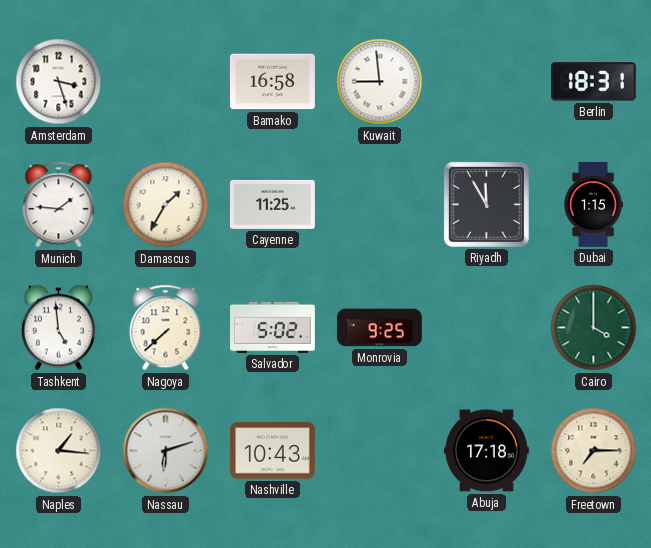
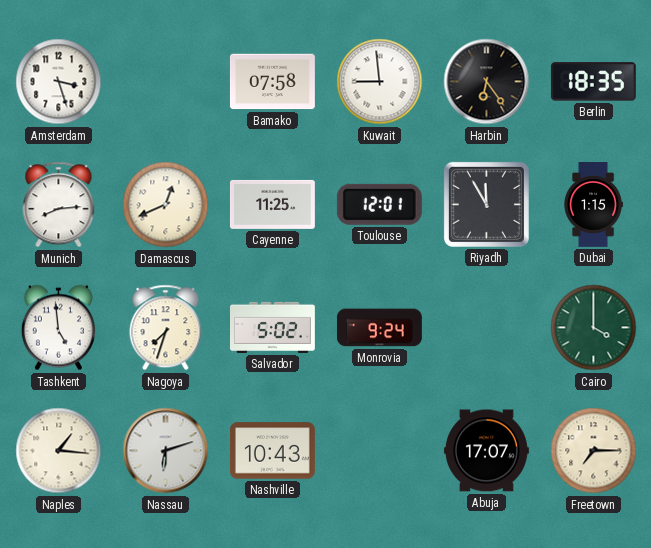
Bamako: 16:58 -> 07:58 (272, 82)
Harbin: none -> 6:24 (487, 82)
Berlin: 18:31 -> 18:35 (593, 82)
Munich: 1:46 -> 8:14 (59, 205)
Damascus: 1:35 -> 12:41 (166, 205)
Toulouse: none -> 12:01 (379, 204)
Nagoya: 7:38 -> 7:33 (166, 328)
Monrovia: 9:25 -> 9:24 (379, 328)
Abuja: 17:18 -> 17:07 (486, 451)
